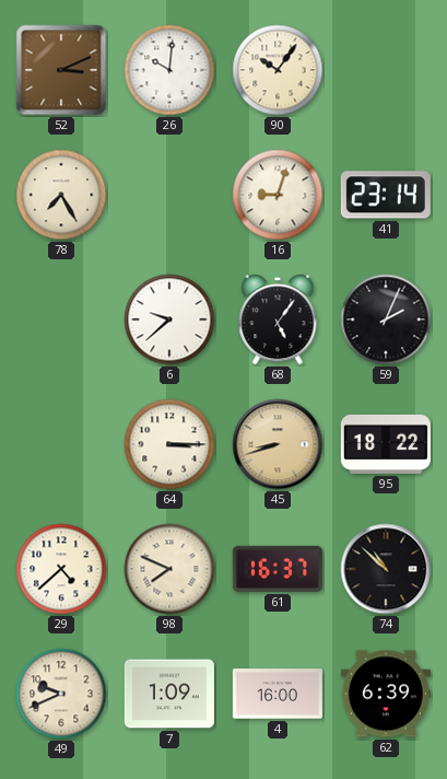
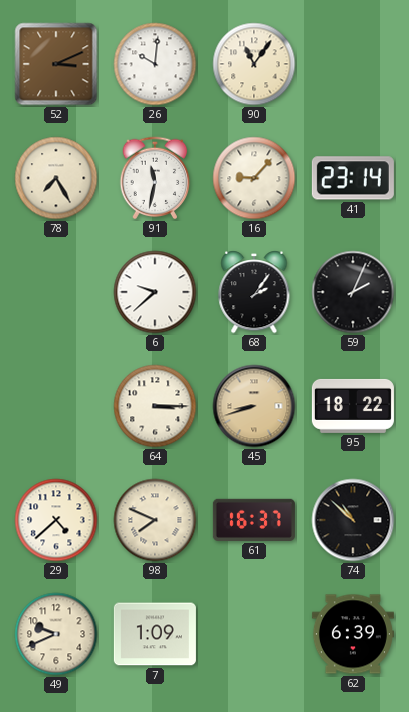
90: 10:06 -> 11:06 (254, 64)
91: none -> 11:32 (155, 178)
16: 9:03 -> 9:07 (254, 178)
68: 5:06 -> 2:06 (254, 293)
4: 16:00 -> none (278, 694)
